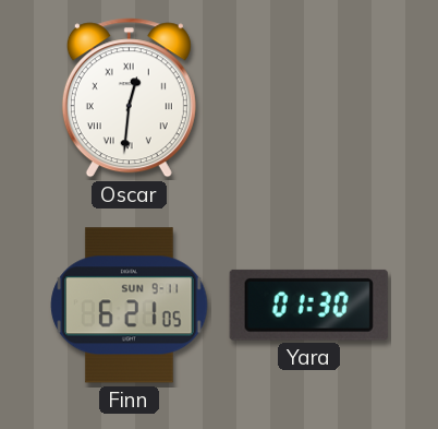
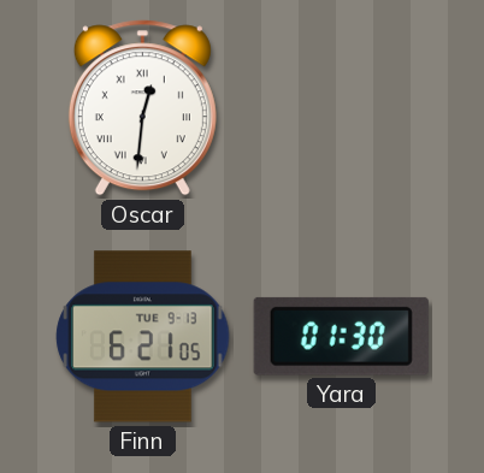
Finn date: SUN 9-11 -> TUE 9-13 (143, 337)
